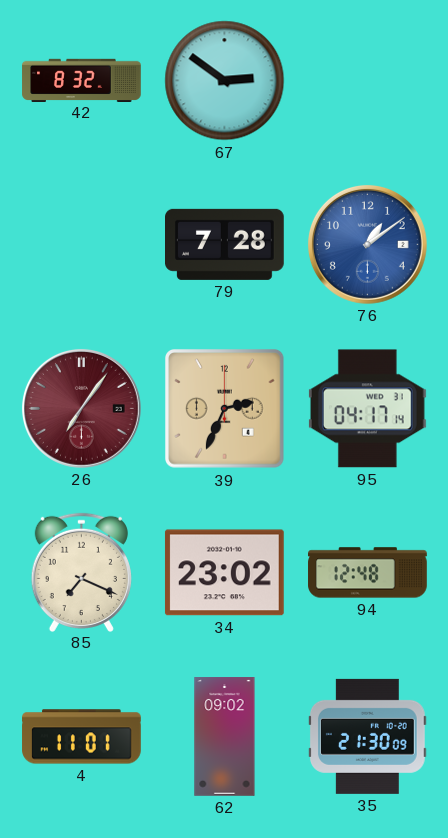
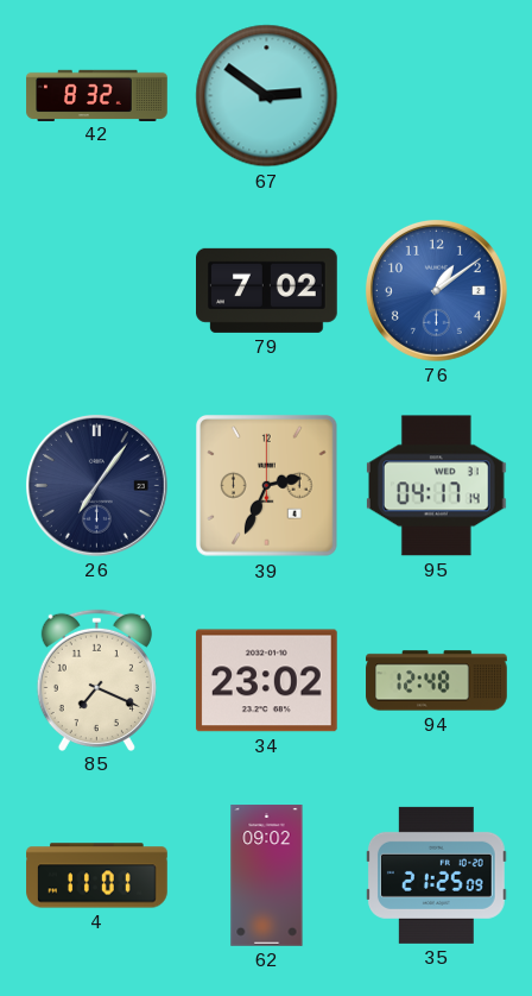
79: 7:28 -> 7:02 (267, 290)
26 dial: burgundy -> navy (96, 485)
35: 21:30 -> 21:25 (437, 875)
